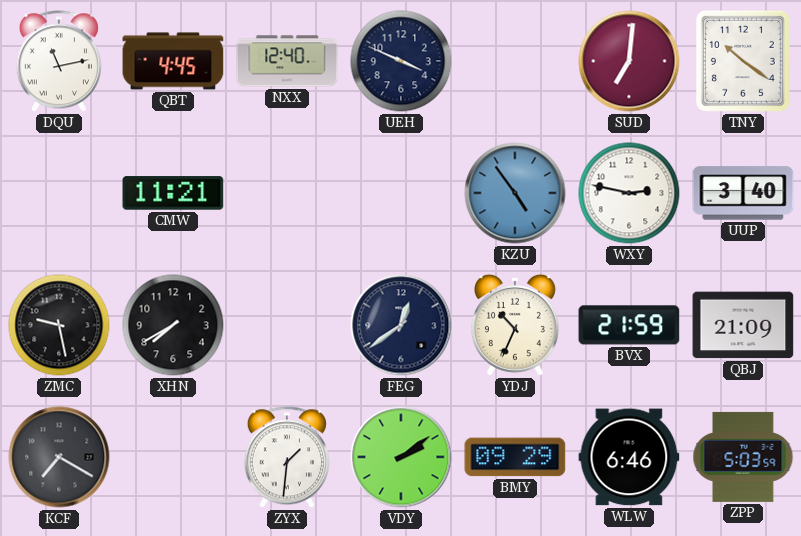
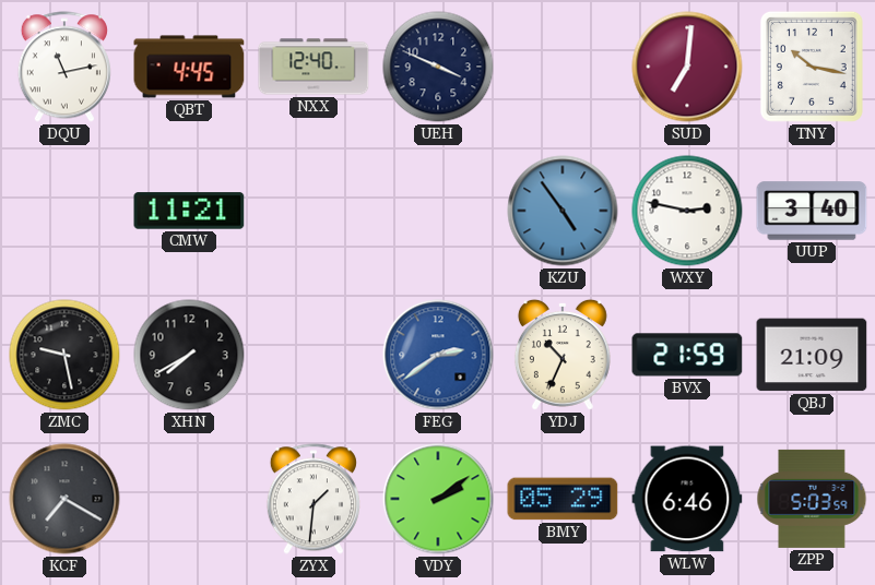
TNY: 10:21 -> 10:17 (812, 67)
FEG: 12:39 -> 2:39 (438, 355)
FEG dial: navy -> blue (438, 355)
BMY: 09:29 -> 05:29 (563, 499)
